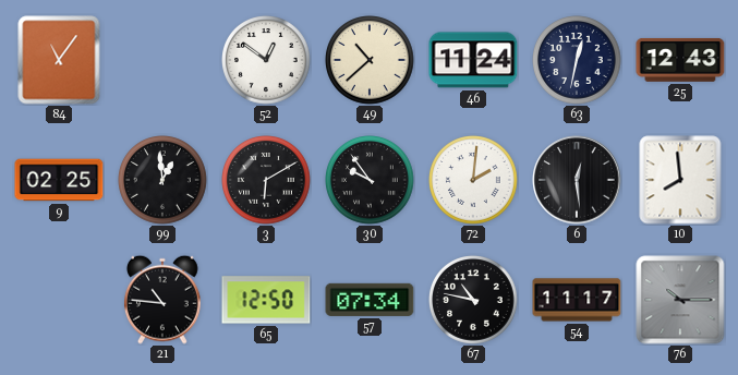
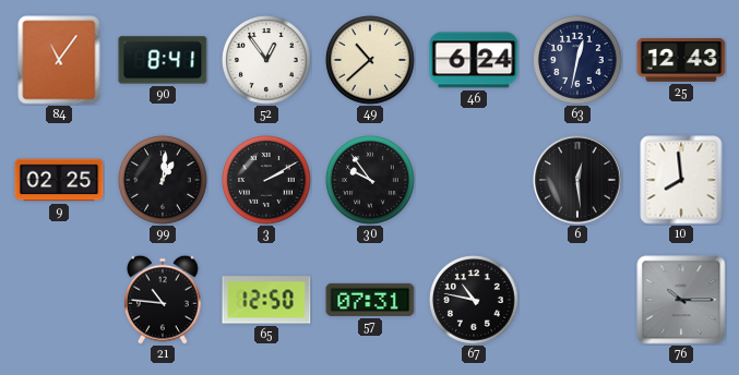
90: none -> 8:41 (163, 60)
52: 12:51 -> 12:54 (267, 61)
46: 11:24 -> 6:24 (474, 60)
99: 12:59 -> 1:01 (164, 181)
3: 6:10 -> 2:10 (267, 181)
72: 2:01 -> none (474, 181)
57: 07:34 -> 07:31 (370, 300)
54: 11:17 -> none (577, 300)
